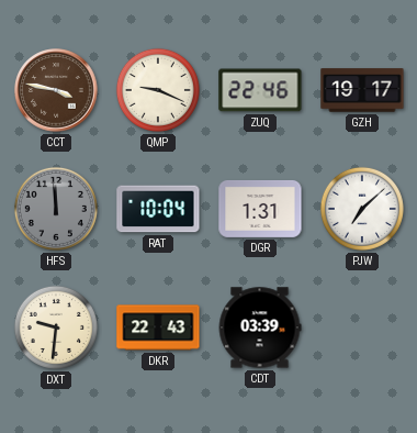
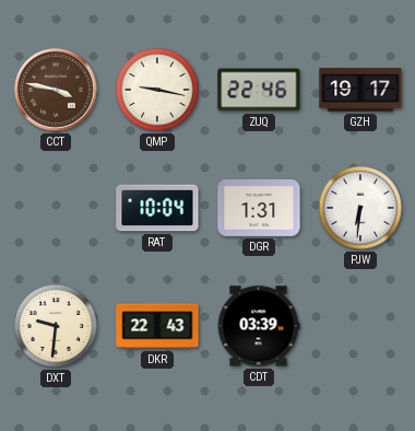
QMP: 9:19 -> 9:17 (157, 90)
HFS: 11:59 -> none (56, 209)
PJW: 7:08 -> 6:31 (360, 208)
